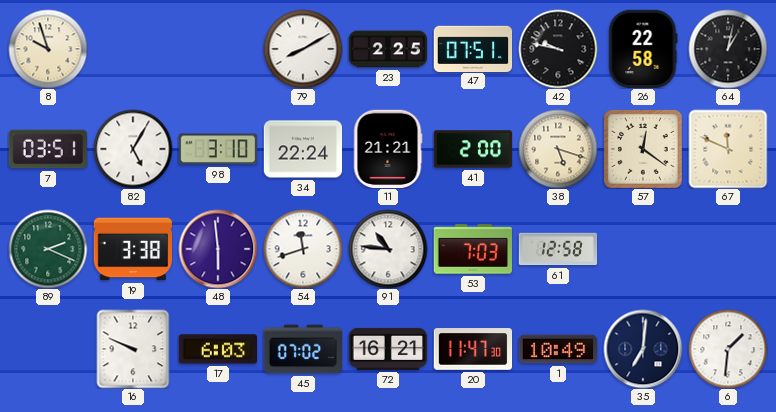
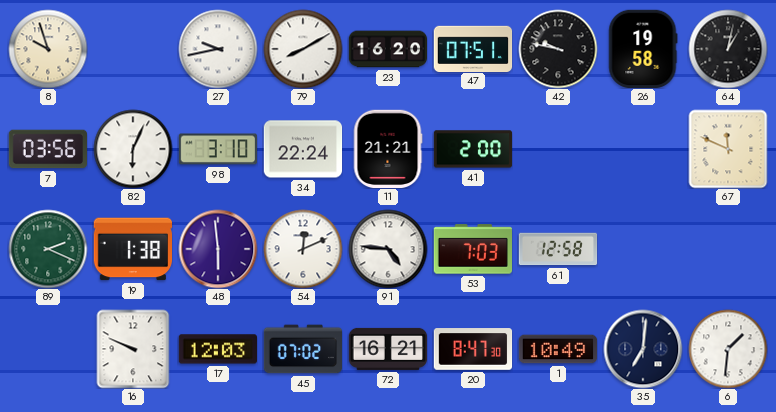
27: none -> 9:43 (218, 49)
23: 2:25 -> 16:20 (388, 49)
26: 22:58 -> 19:58 (643, 48)
7: 03:51 -> 03:56 (47, 149)
82: 5:05 -> 6:04 (133, 149)
38: 5:18 -> none (558, 149)
57: 12:21 -> none (643, 149)
19: 3:38 -> 1:38 (132, 249)
54: 11:42 -> 12:11 (303, 249)
91: 10:46 -> 4:46 (388, 249)
17: 6:03 -> 12:03 (217, 349)
20: 11:47 -> 8:47 (473, 349)
